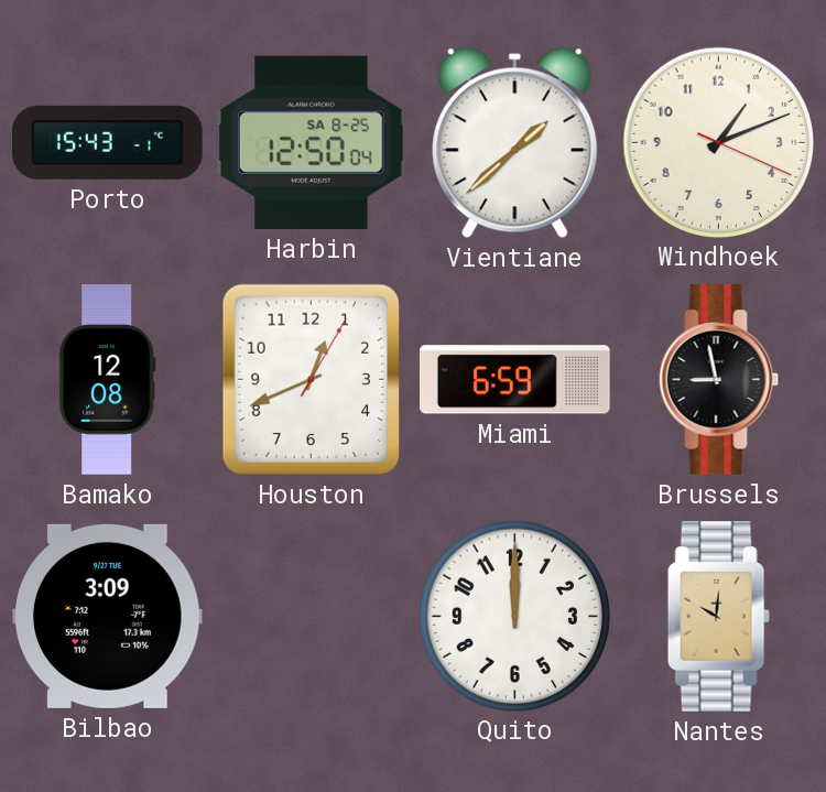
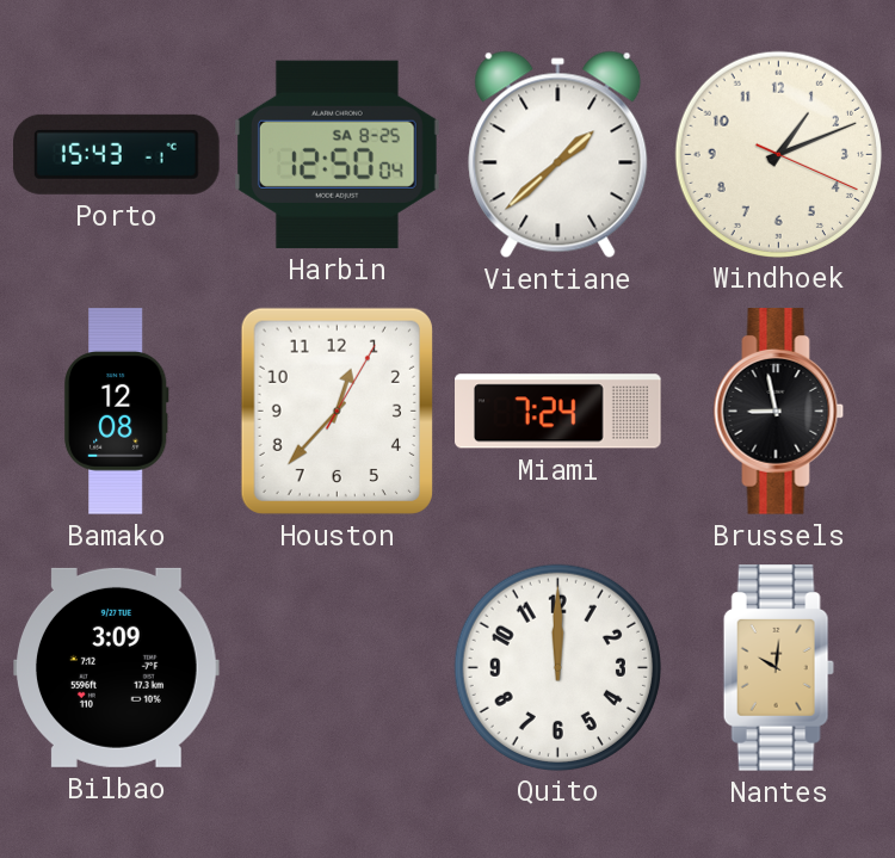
Houston: 12:41 -> 12:37 (337, 411)
Miami: 6:59 -> 7:24 (558, 412)
